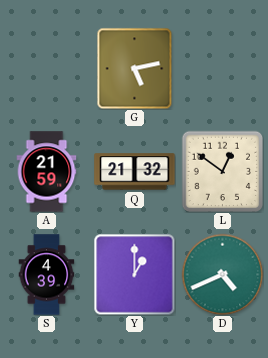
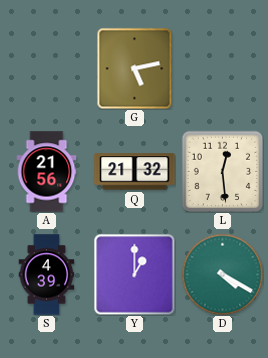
A: 21:59 -> 21:56 (47, 172)
L: 12:51 -> 12:29 (222, 171)
D: 4:41 -> 4:20 (222, 274)
